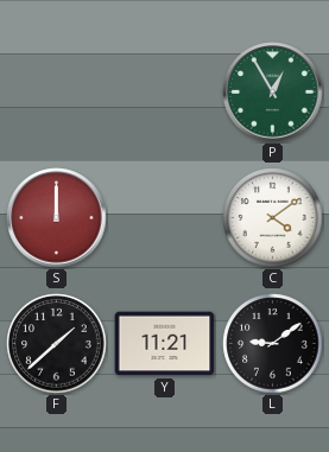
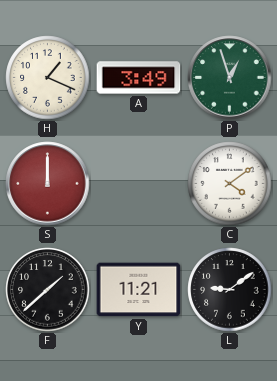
H: none -> 1:19 (48, 78)
A: none -> 3:49 (139, 78)
P: 12:55 -> 12:57 (230, 78)
